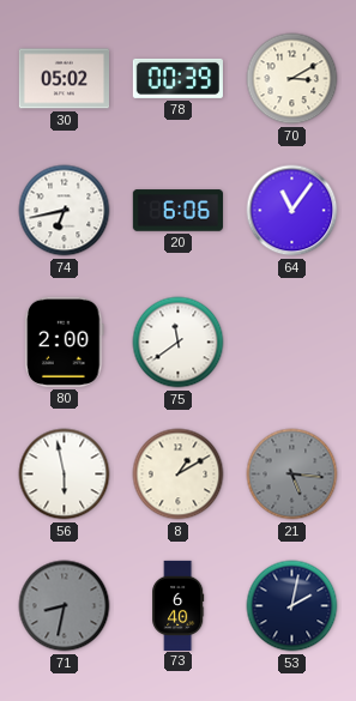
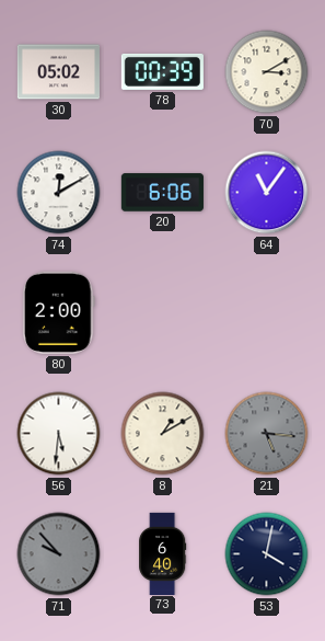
74: 6:43 -> 12:10 (59, 193)
75: 11:39 -> none (179, 343)
56: 5:58 -> 5:31 (59, 434)
71: 8:32 -> 9:53 (59, 554)
53: 2:02 -> 4:02 (267, 554)
